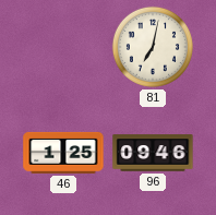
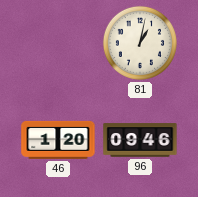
81: 7:02 -> 1:02 (140, 43)
46: 1:25 -> 1:20 (58, 140)
